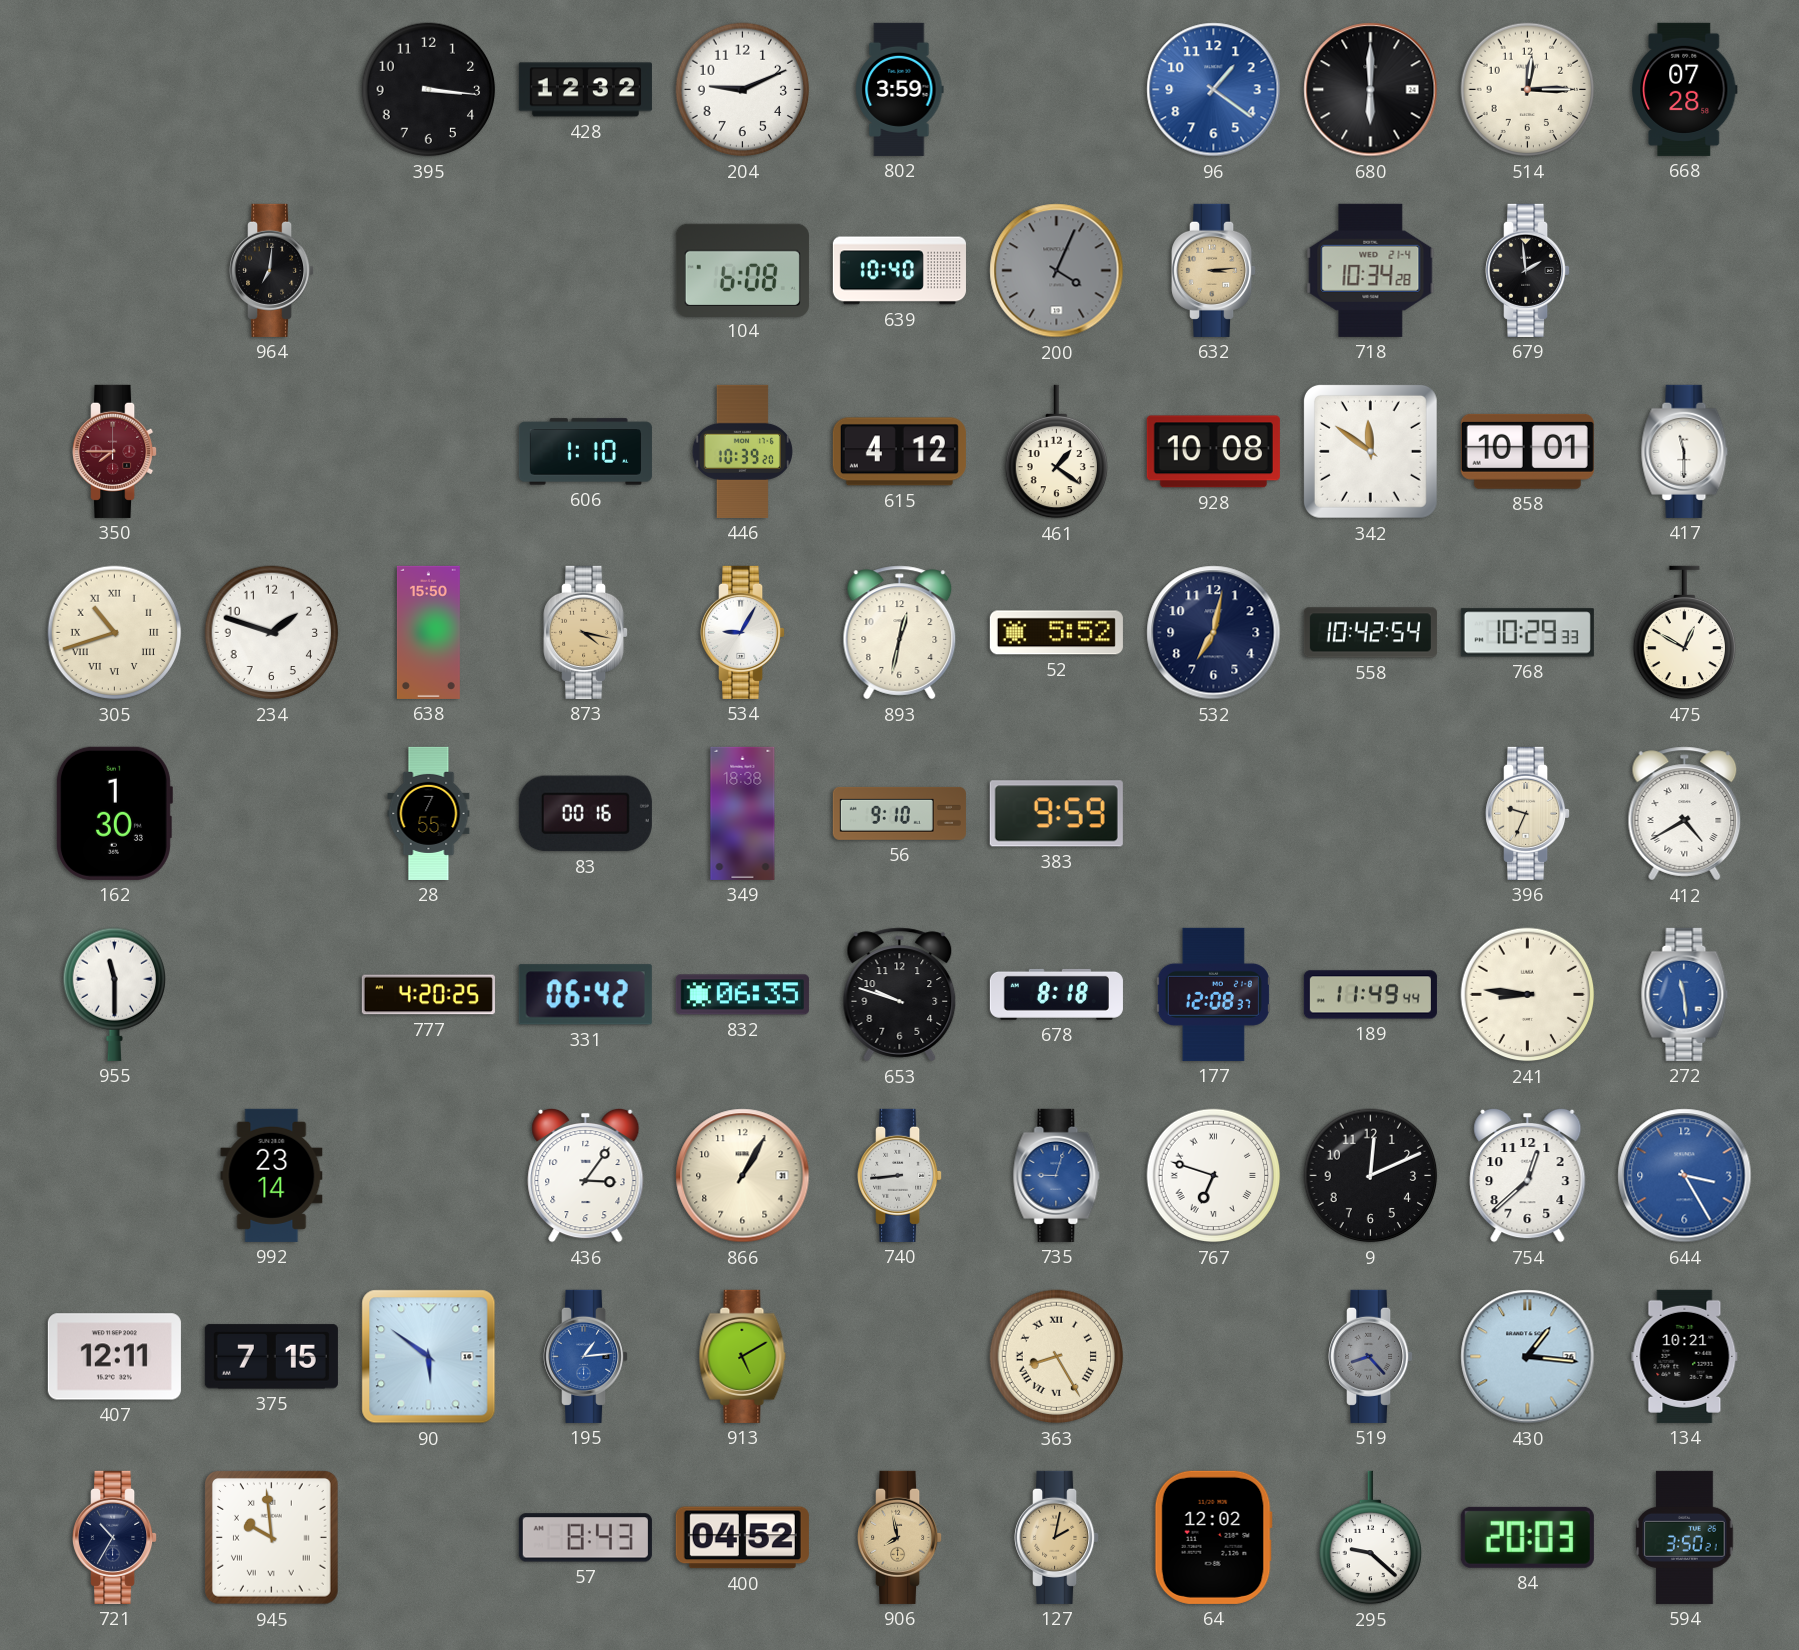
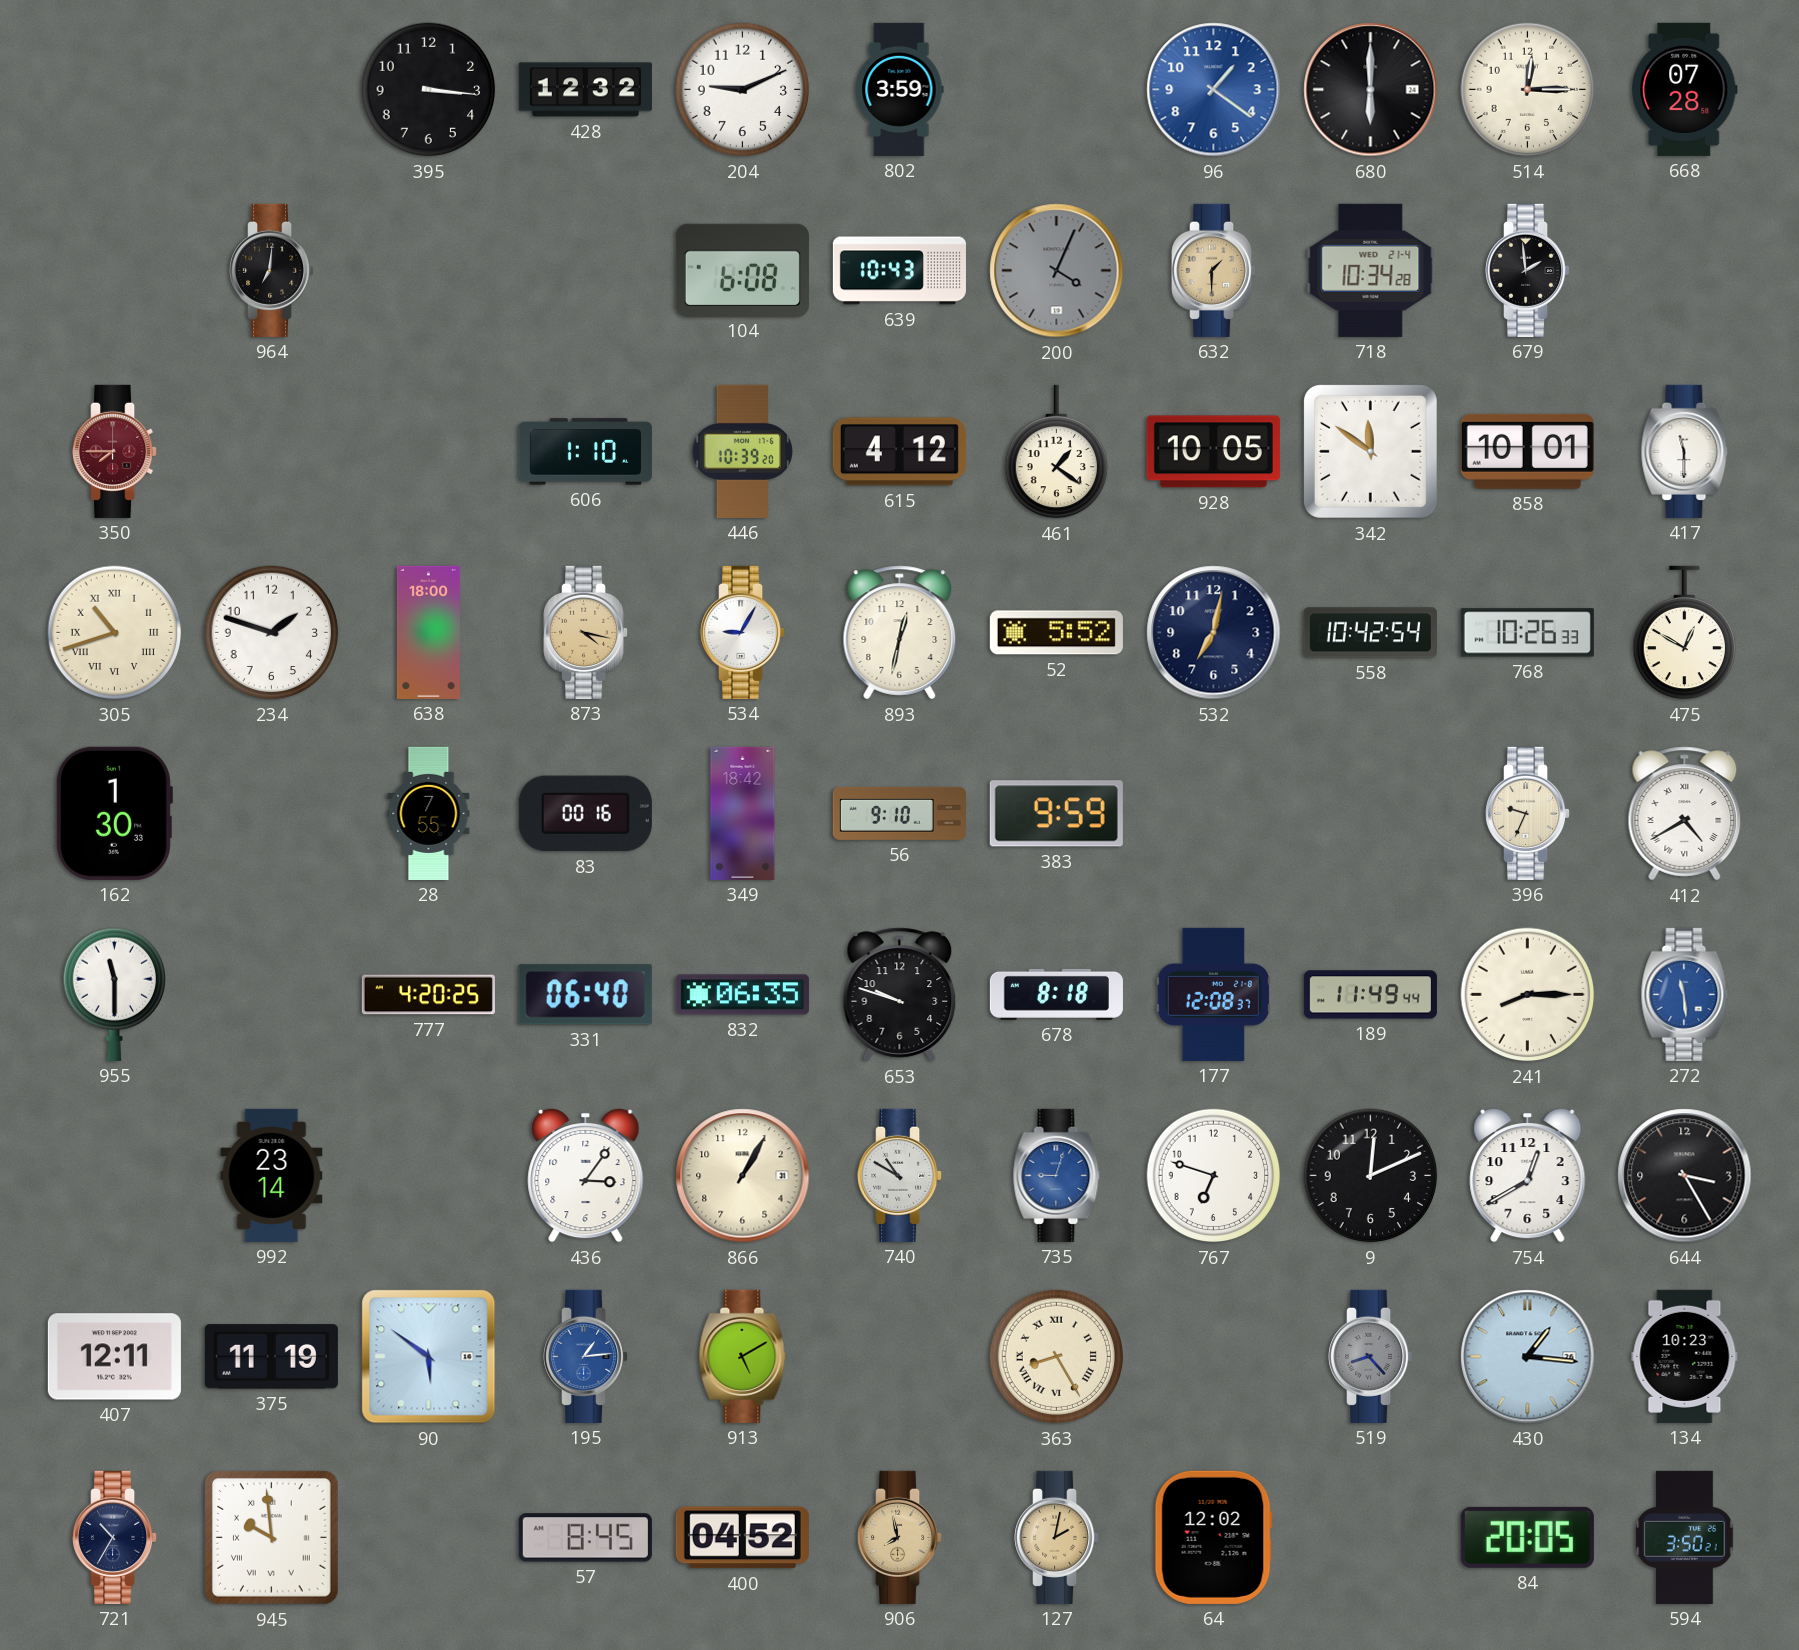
639: 10:40 -> 10:43 (899, 271)
632: 3:14 -> 1:30 (1214, 270)
928: 10:08 -> 10:05 (1213, 452)
638: 15:50 -> 18:00 (428, 632)
768: 10:29 -> 10:26 (1527, 633)
349: 18:38 -> 18:42 (743, 813)
331: 06:42 -> 06:40 (585, 995)
241: 8:46 -> 8:15 (1528, 995)
740: 8:44 -> 10:50 (900, 1175)
767 numerals: Roman -> Arabic (1214, 1176)
754: 12:38 -> 12:40 (1528, 1175)
644 dial: blue -> black (1685, 1176)
375: 7:15 -> 11:19 (271, 1357)
134: 10:21 -> 10:23 (1685, 1356)
57: 8:43 -> 8:45 (585, 1538)
295: 9:22 -> none (1370, 1538)
84: 20:03 -> 20:05 (1527, 1537)
